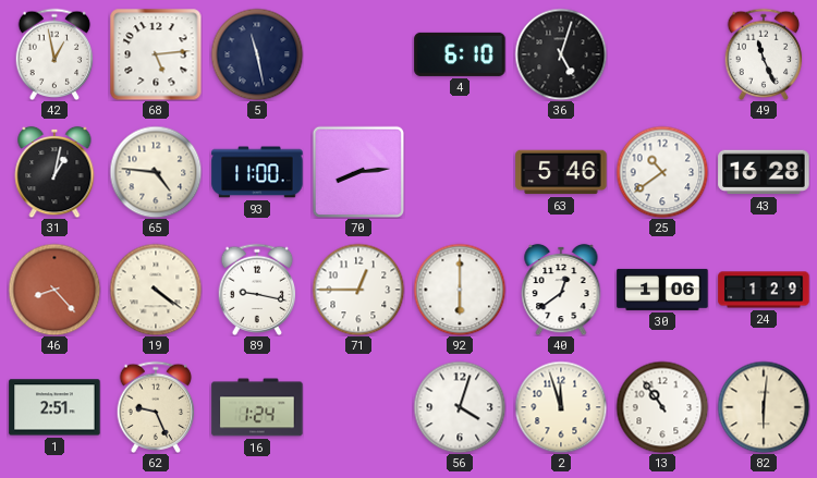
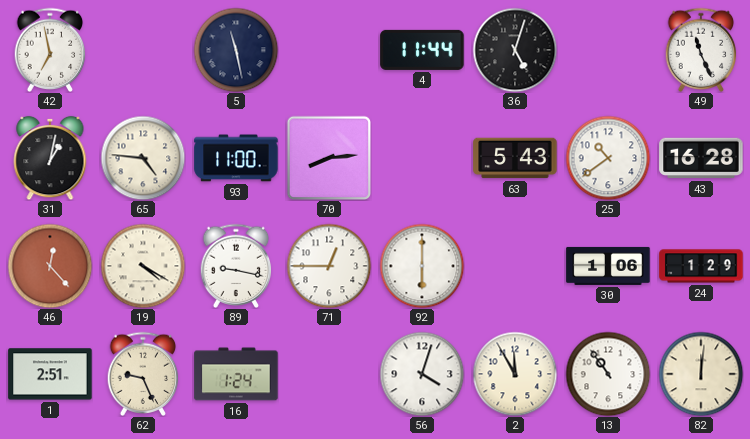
42: 12:58 -> 6:58 (50, 49)
68: 5:14 -> none (156, 54)
4: 6:10 -> 11:44 (422, 50)
63: 5:46 -> 5:43 (515, 158)
46: 8:23 -> 12:23 (50, 266)
19: 4:21 -> 4:20 (143, 266)
40: 12:39 -> none (561, 290)
2: 11:57 -> 11:55 (515, 374)
82: 6:01 -> 12:01 (701, 374)
